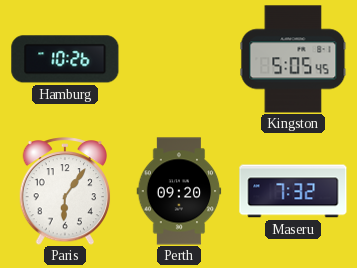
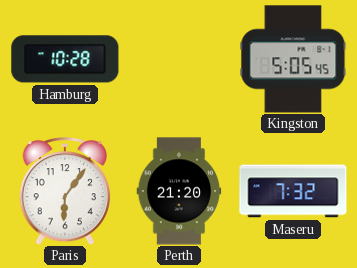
Hamburg: 10:26 -> 10:28 (65, 59)
Perth: 09:20 -> 21:20 (179, 191)
